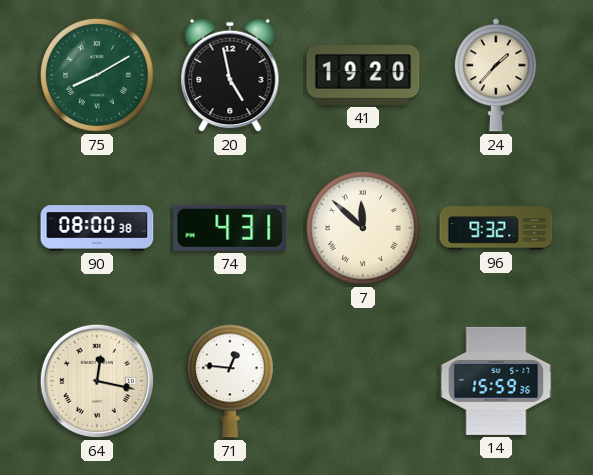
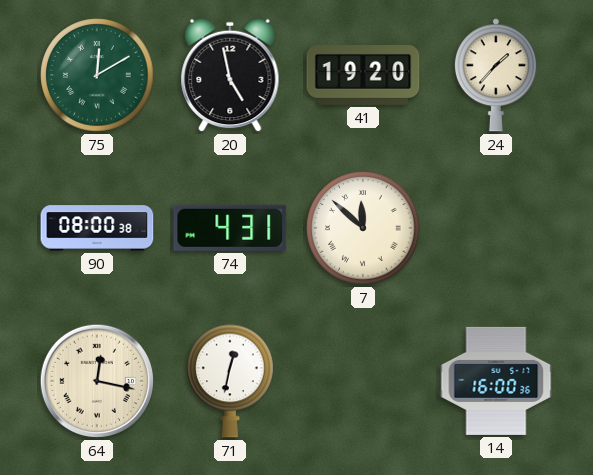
75: 8:10 -> 12:10 (97, 75)
96: 9:32 -> none (496, 228)
71: 12:46 -> 12:32 (231, 381)
14: 15:59 -> 16:00 (496, 381)
